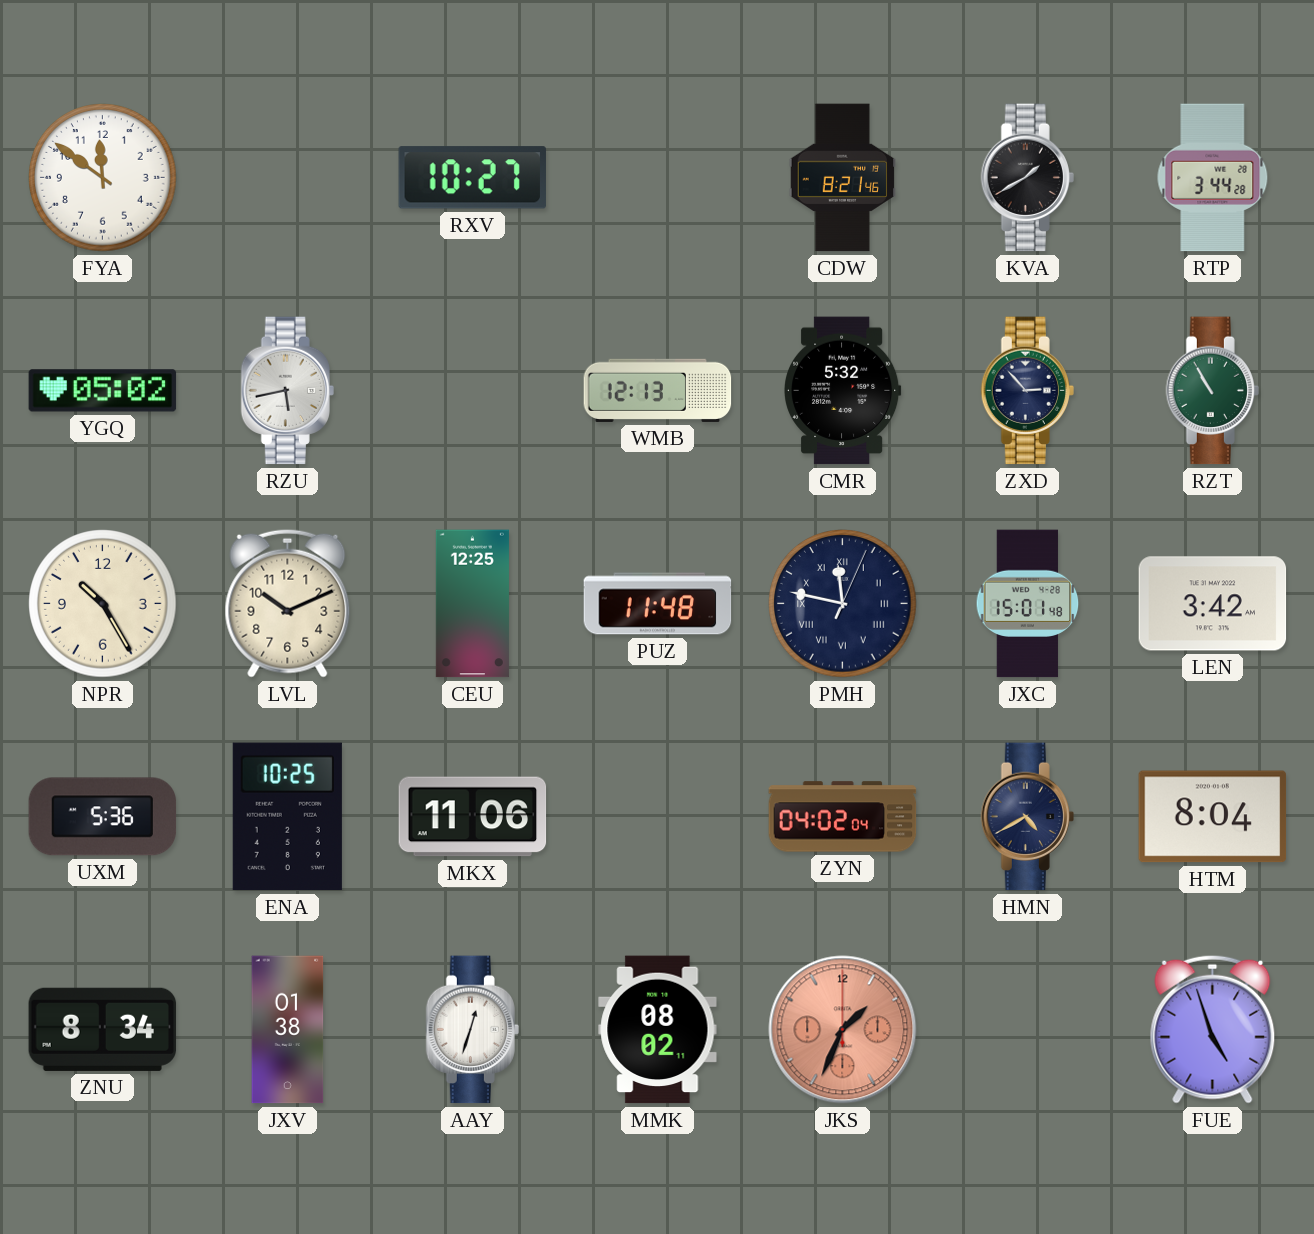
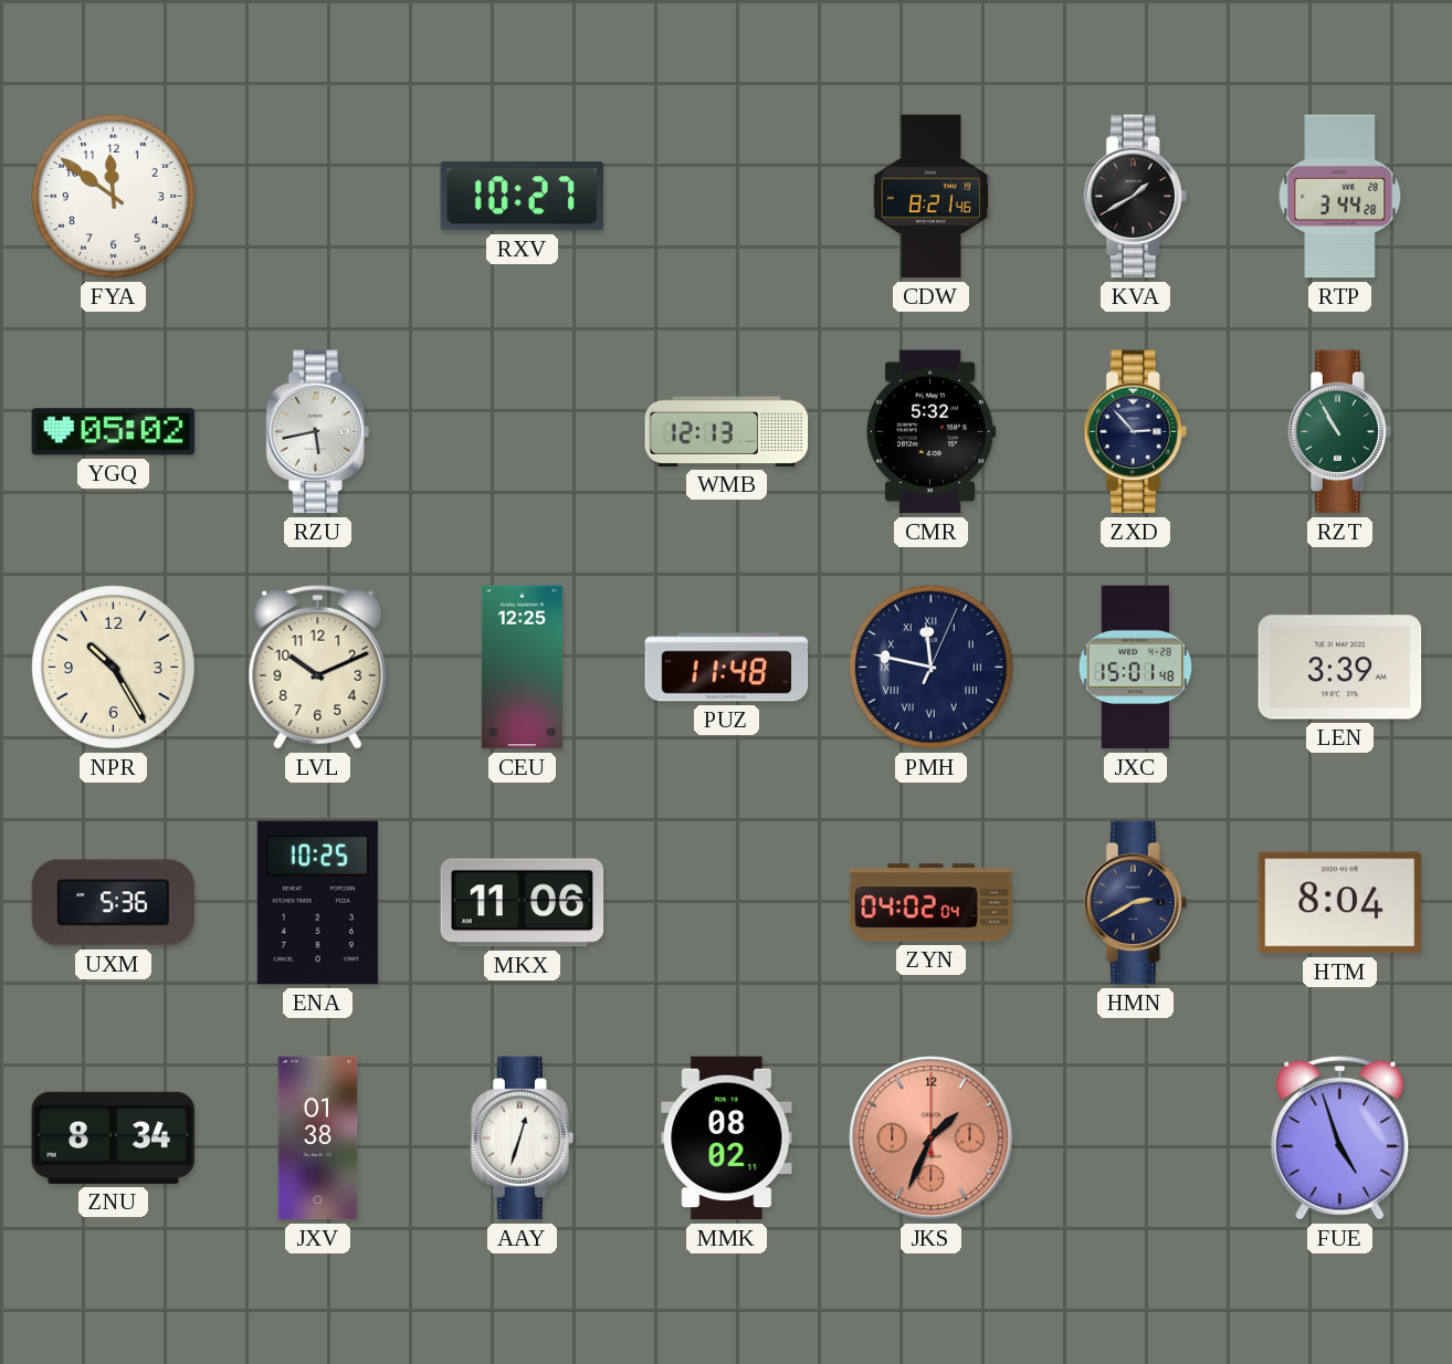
LEN: 3:42 -> 3:39 (1340, 668)
HMN: 4:40 -> 2:40 (1135, 903)
